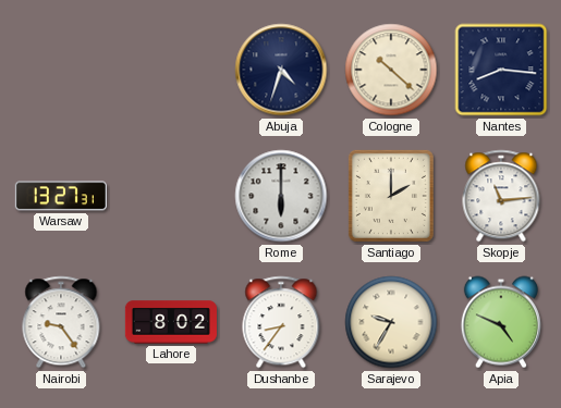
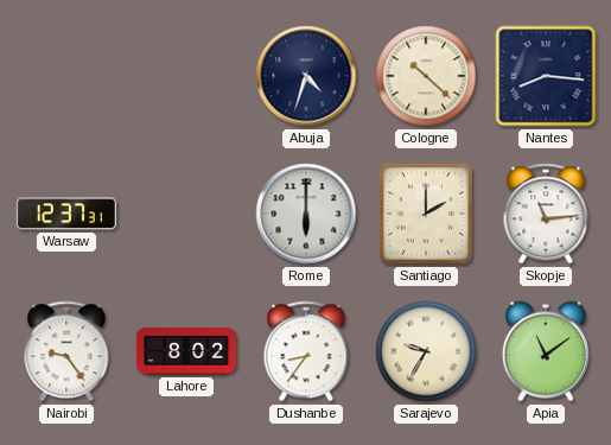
Warsaw: 13:27 -> 12:37 (66, 214)
Apia: 4:49 -> 11:09 (546, 351)
